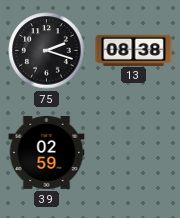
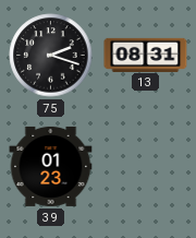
13: 08:38 -> 08:31 (146, 55)
39: 02:59 -> 01:23 (51, 166)
